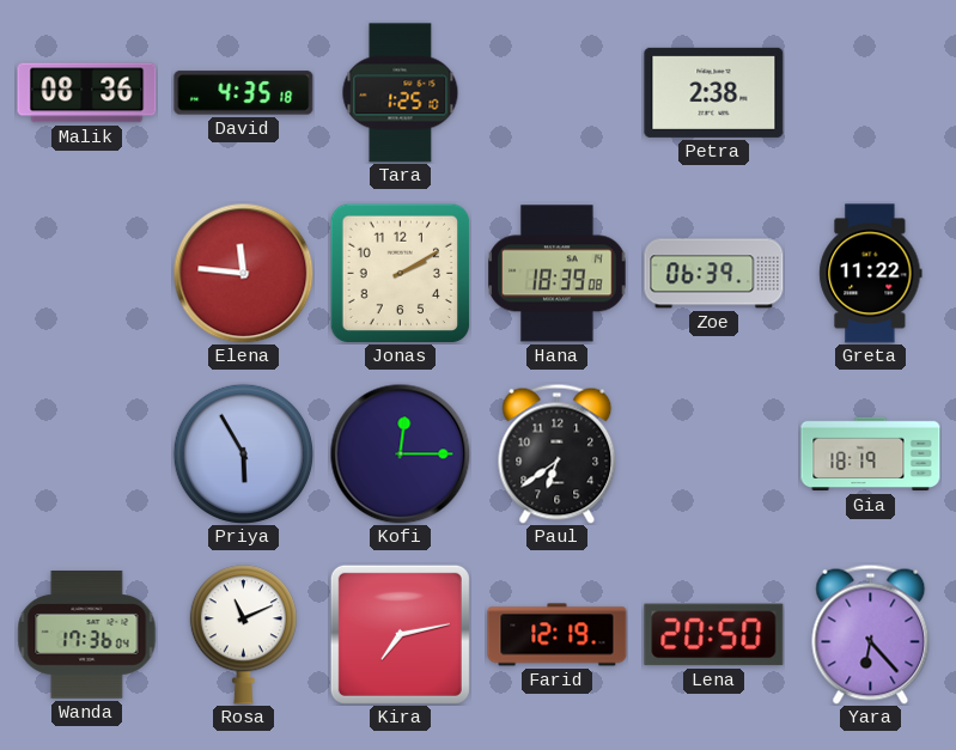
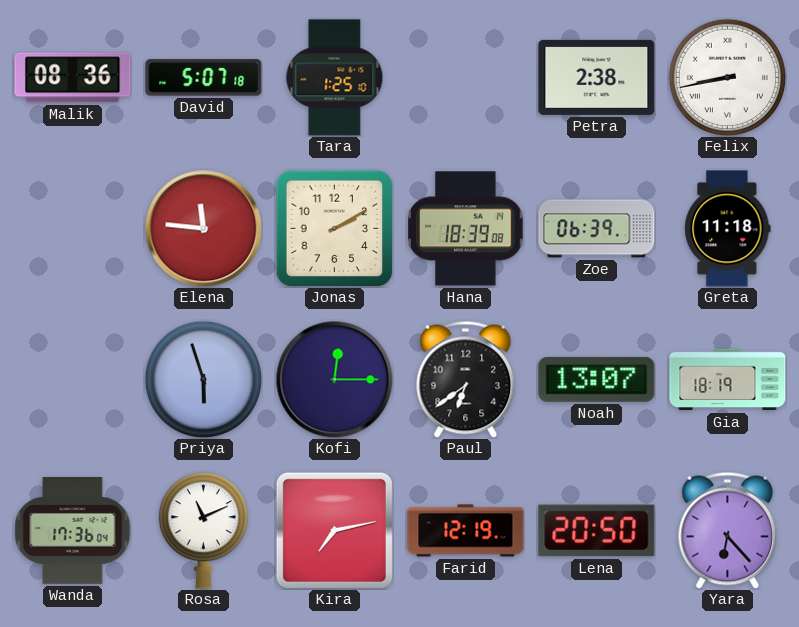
David: 4:35 -> 5:07 (204, 78)
Felix: none -> 8:43 (727, 77)
Greta: 11:22 -> 11:18 (728, 229)
Priya: 5:55 -> 5:57 (203, 379)
Noah: none -> 13:07 (597, 379)
